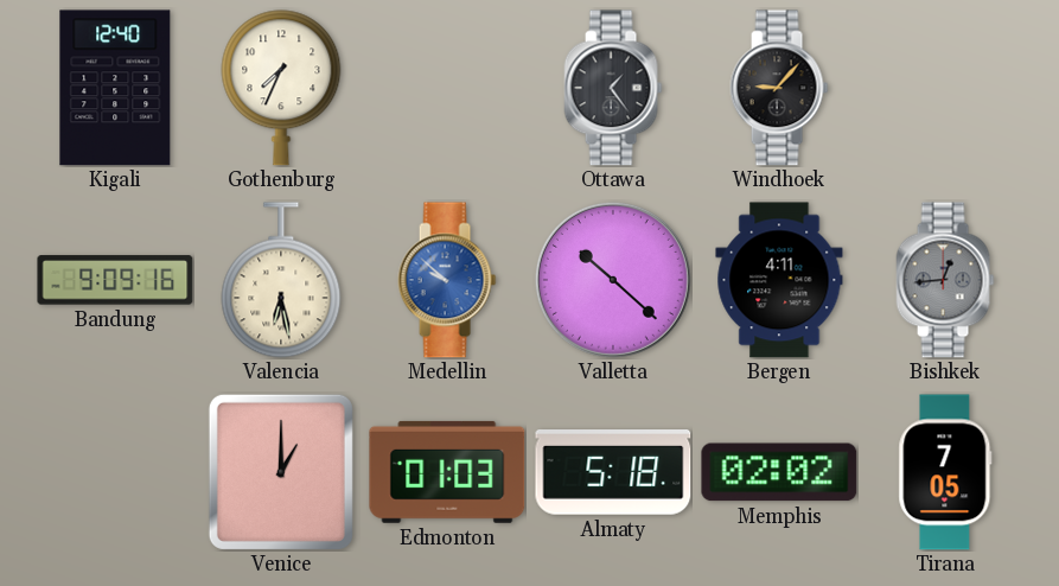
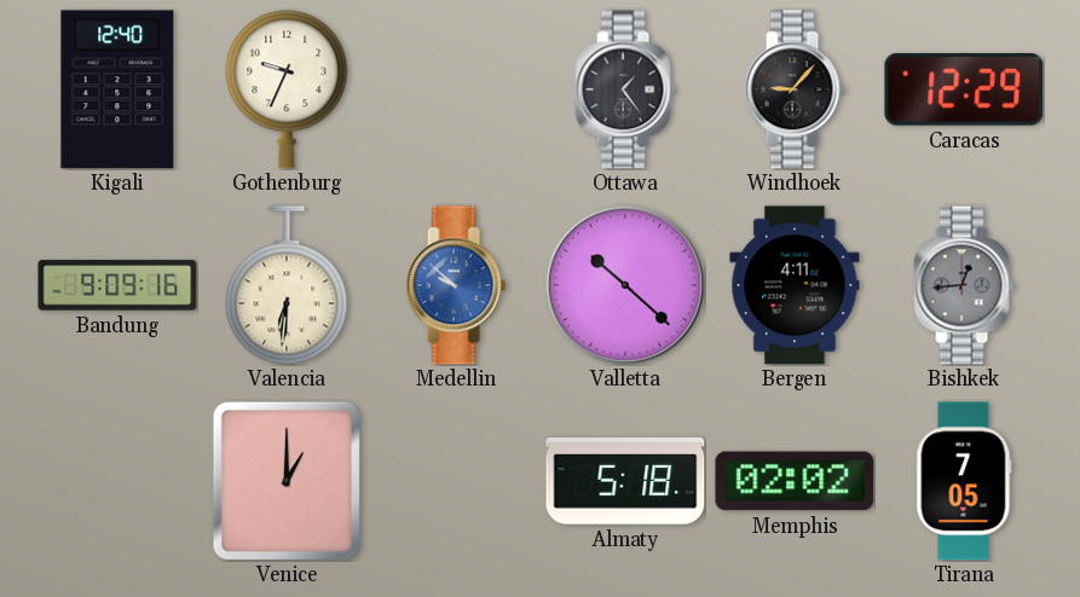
Gothenburg: 7:34 -> 9:34 (287, 89)
Caracas: none -> 12:29 (964, 89)
Valencia: 6:28 -> 6:31 (287, 285)
Edmonton: 01:03 -> none (447, 472)
